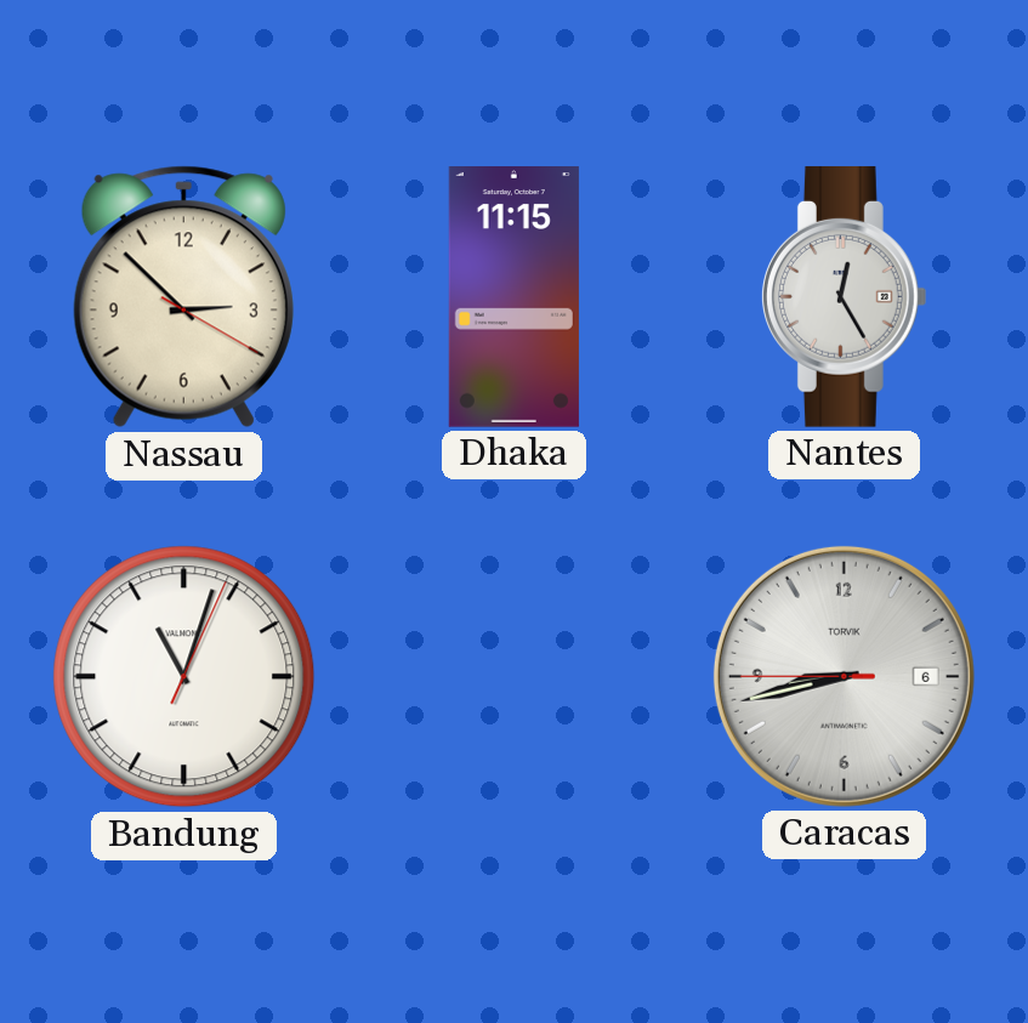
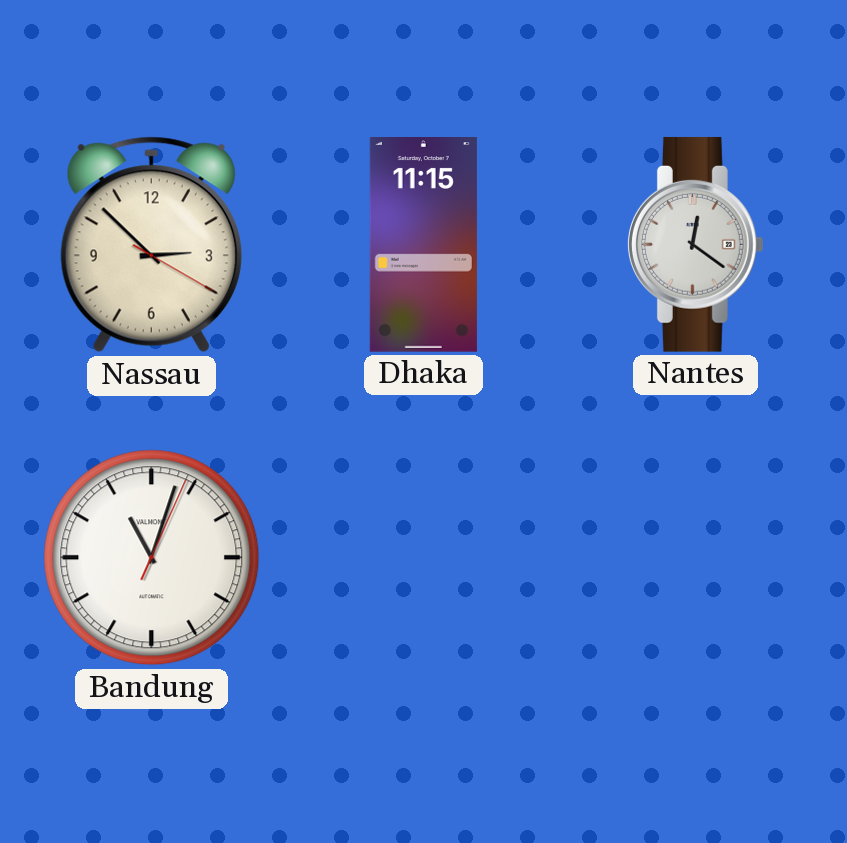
Nantes: 12:25 -> 12:21 (695, 244)
Caracas: 8:42 -> none (844, 676)
